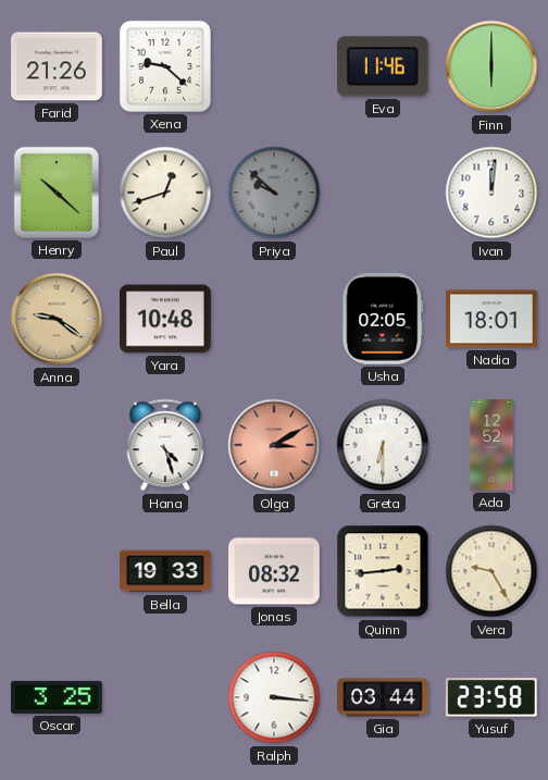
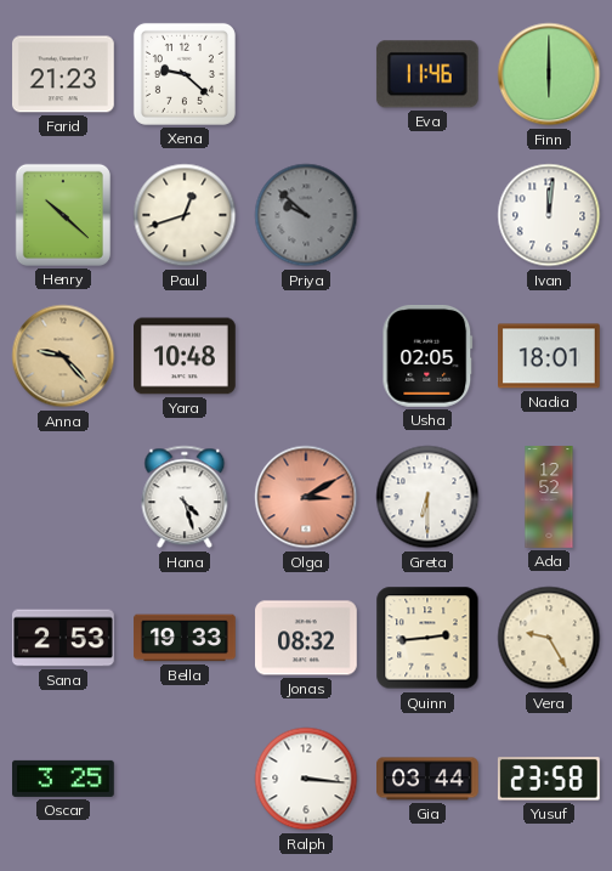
Farid: 21:26 -> 21:23 (64, 74)
Anna: 9:21 -> 9:23 (63, 356)
Sana: none -> 2:53 (64, 638)
